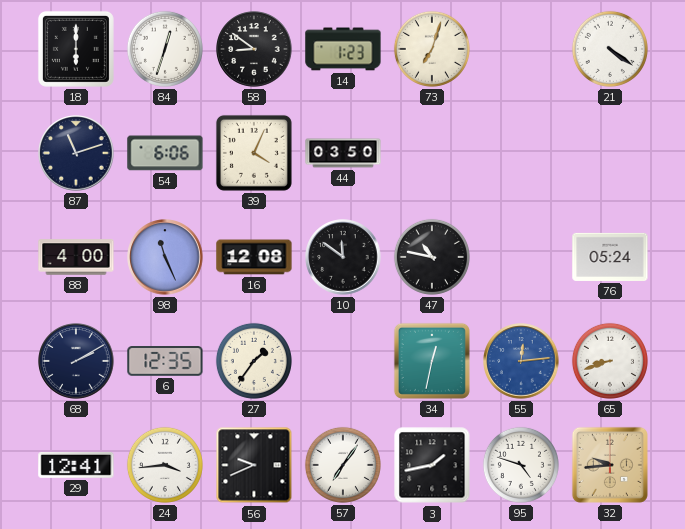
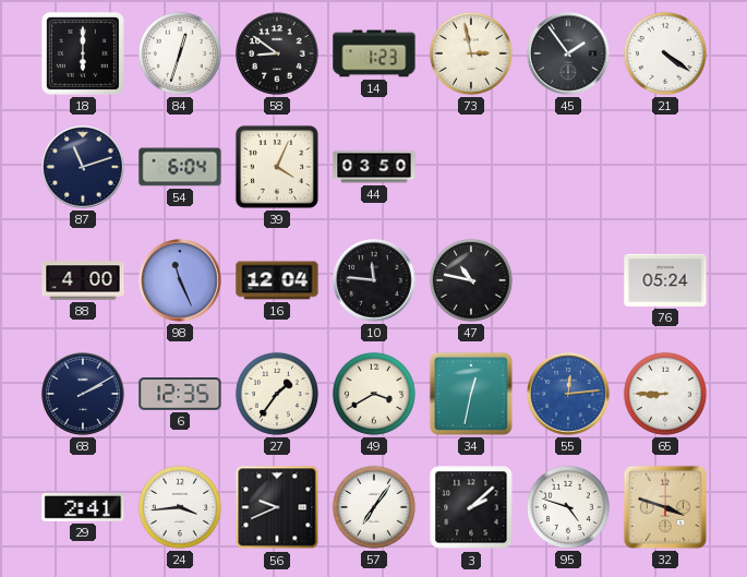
73: 7:03 -> 2:58 (471, 53)
45: none -> 1:54 (568, 53)
54: 6:06 -> 6:04 (180, 167)
16: 12:08 -> 12:04 (277, 280)
10: 11:51 -> 11:46 (374, 280)
49: none -> 3:40 (374, 394)
65: 8:42 -> 8:45 (665, 394)
29: 12:41 -> 2:41 (83, 507)
3: 1:43 -> 2:08 (471, 507)
32: 9:44 -> 3:48 (665, 507)
